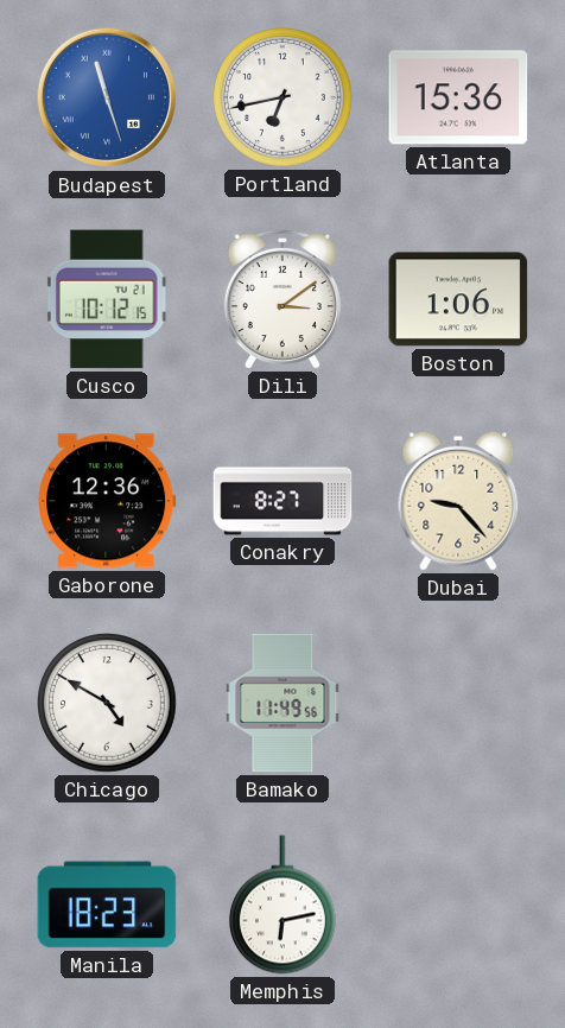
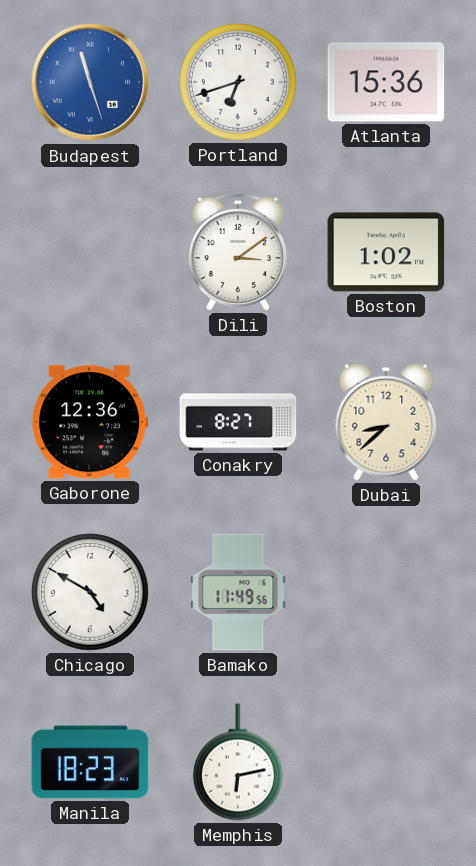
Portland: 6:43 -> 6:42 (239, 83)
Cusco: 10:12 -> none (107, 299)
Boston: 1:06 -> 1:02 (386, 252)
Dubai: 9:23 -> 8:38 (386, 422)
